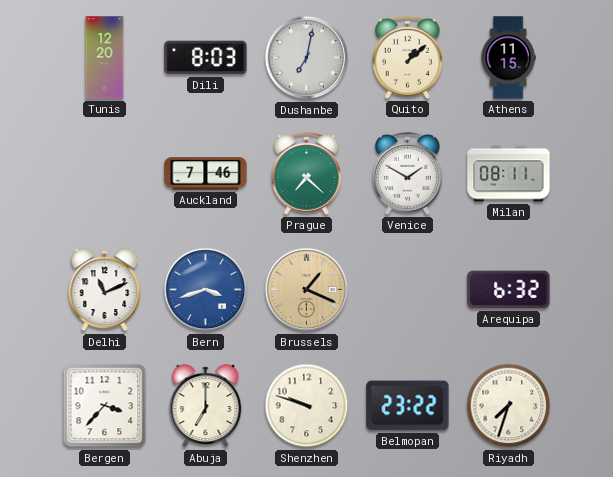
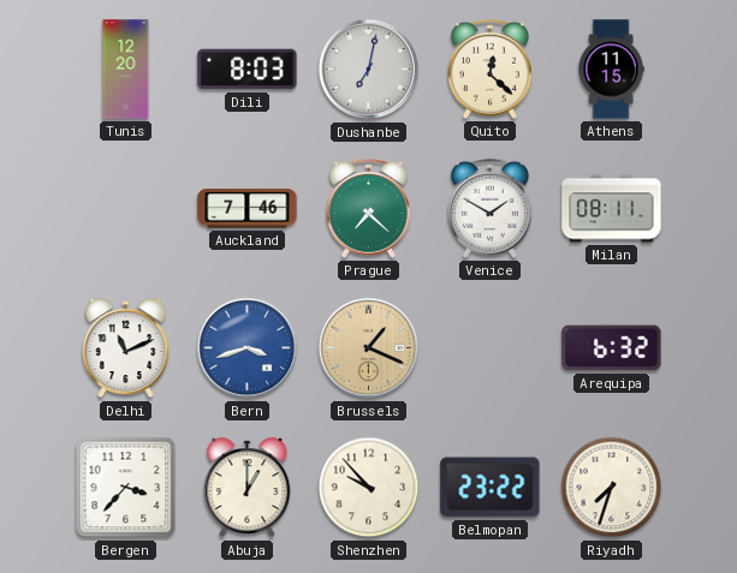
Quito: 1:08 -> 12:22 (489, 68)
Abuja: 7:00 -> 1:00 (248, 488)
Shenzhen: 9:48 -> 9:53 (369, 488)
